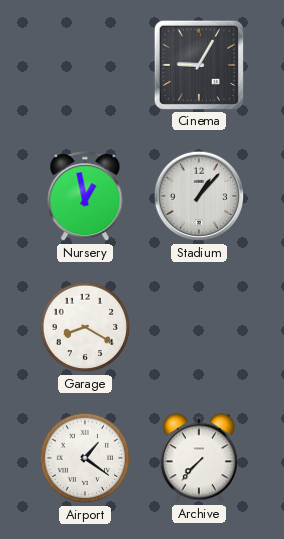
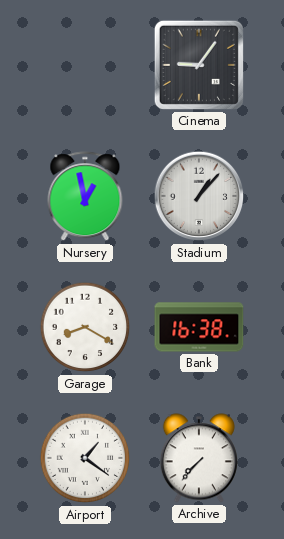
Cinema: 9:05 -> 9:06 (199, 65)
Bank: none -> 16:38 (199, 327)
